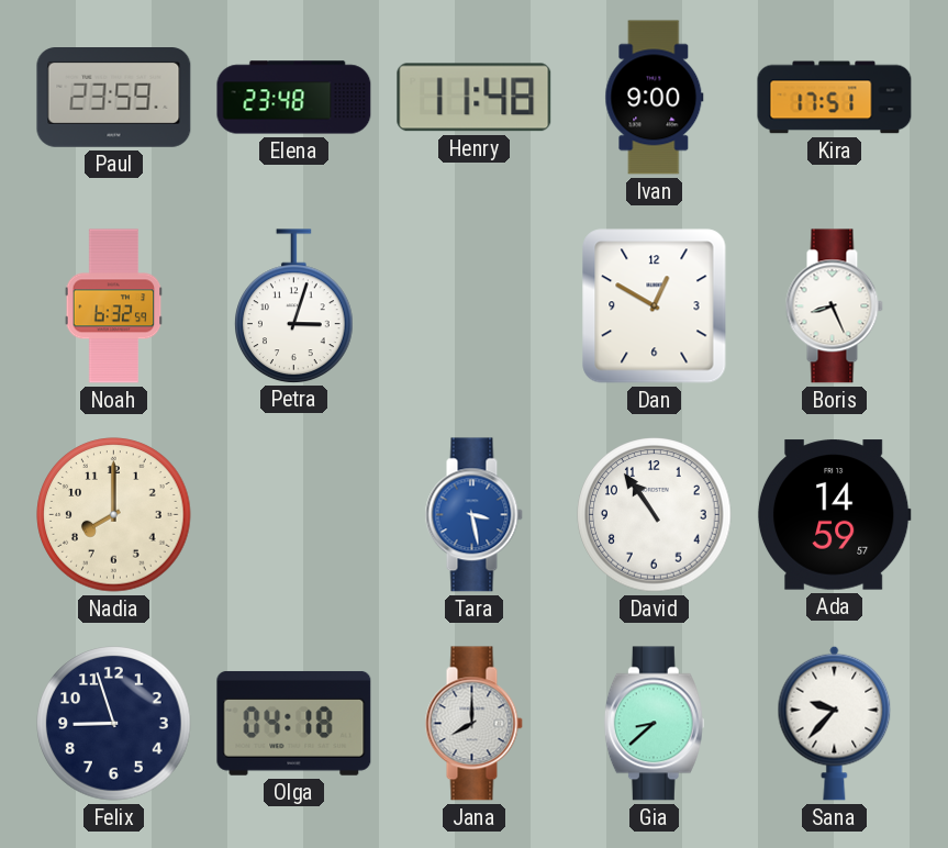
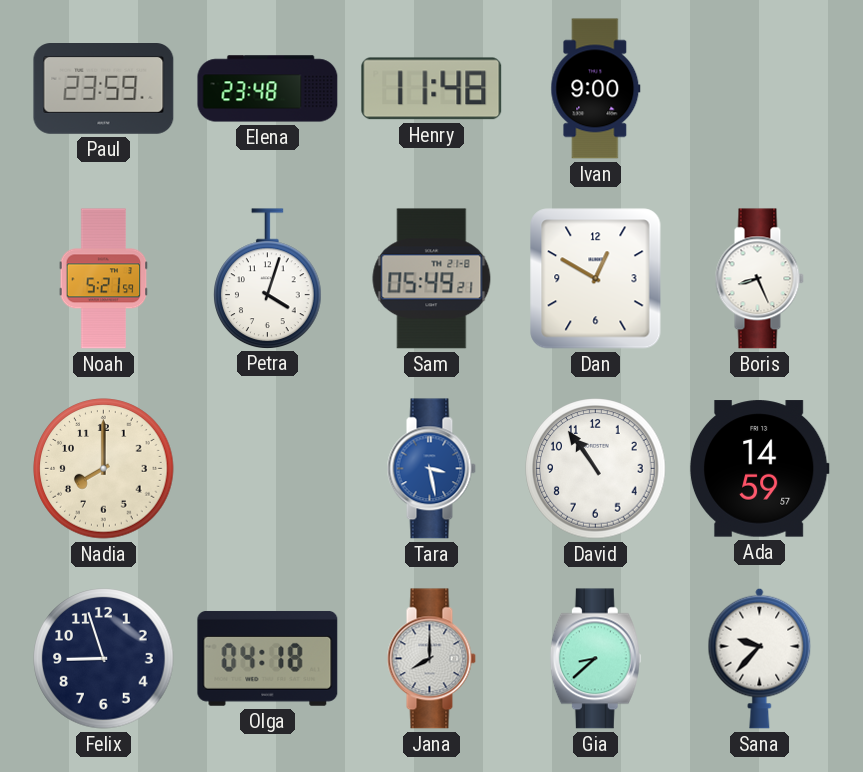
Kira: 17:51 -> none (835, 98)
Noah: 6:32 -> 5:21 (104, 279)
Petra: 3:03 -> 4:03 (268, 278)
Sam: none -> 05:49 (432, 279)
